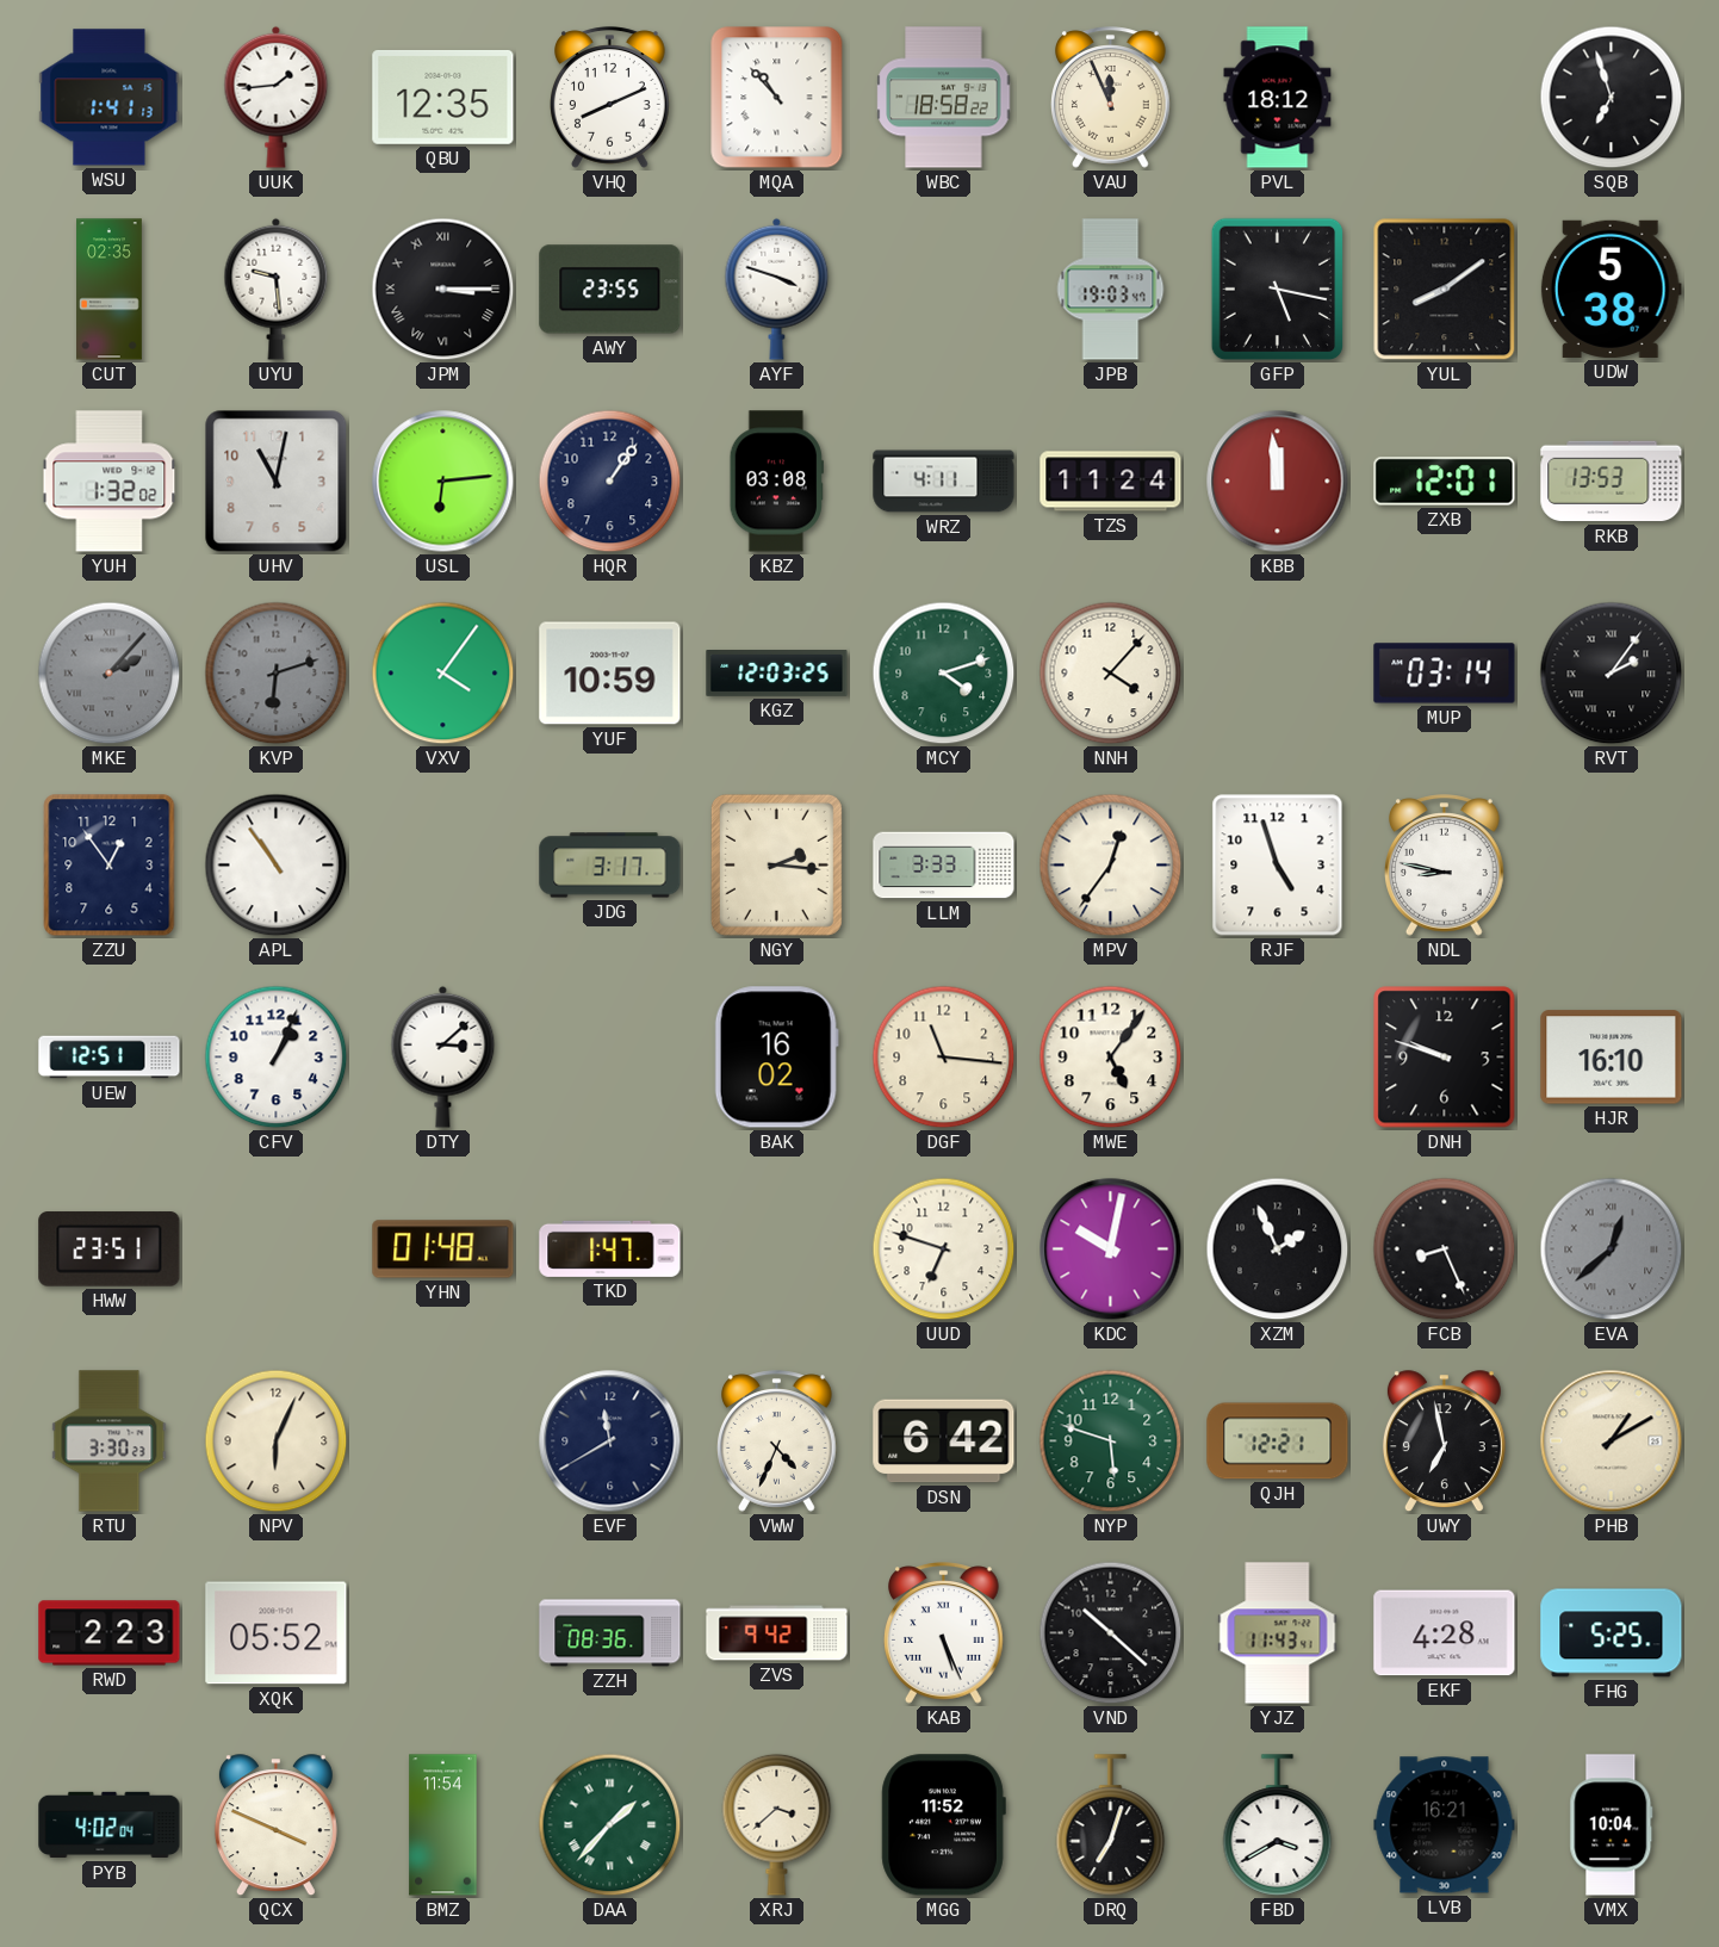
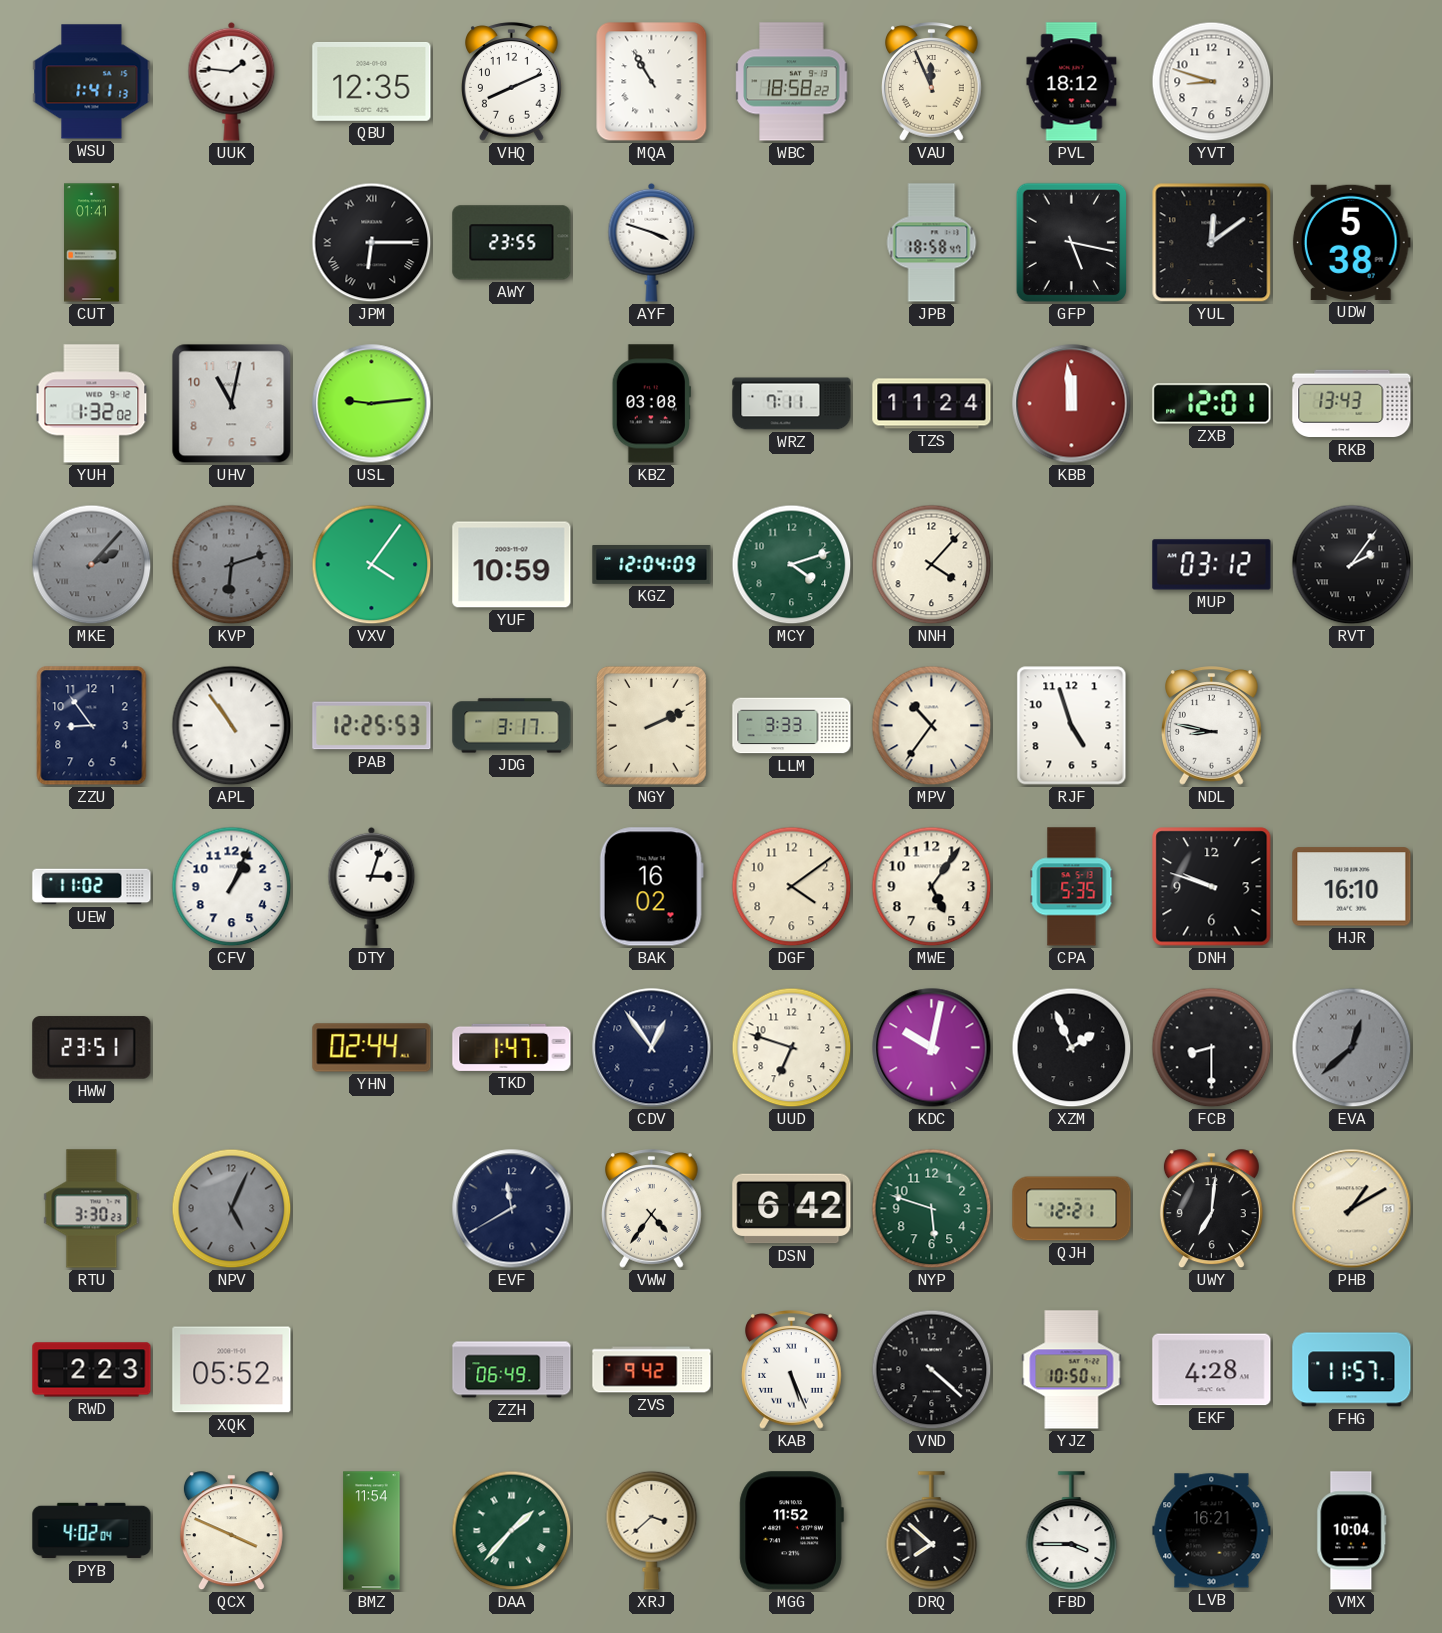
UUK: 1:44 -> 1:46 (232, 81)
MQA: 10:53 -> 10:55 (652, 82)
YVT: none -> 8:48 (1212, 82)
SQB: 6:57 -> none (1612, 98)
CUT: 02:35 -> 01:41 (92, 243)
UYU: 9:29 -> none (277, 289)
JPM: 3:15 -> 6:15 (372, 243)
JPB: 19:03 -> 18:58 (932, 243)
YUL: 8:09 -> 12:09 (1212, 243)
USL: 6:14 -> 9:14 (372, 404)
HQR: 1:06 -> none (610, 482)
WRZ: 4:11 -> 7:11 (792, 404)
RKB: 13:53 -> 13:43 (1352, 404)
KGZ: 12:03 -> 12:04 (652, 565)
MUP: 03:14 -> 03:12 (1212, 565)
ZZU: 12:54 -> 8:54 (92, 726)
PAB: none -> 12:25 (372, 726)
NGY: 2:16 -> 2:11 (651, 725)
MPV: 12:36 -> 10:36 (932, 726)
UEW: 12:51 -> 11:02 (92, 887)
DTY: 3:08 -> 3:03 (372, 886)
DGF: 11:16 -> 4:09 (792, 887)
CPA: none -> 5:35 (1072, 887)
YHN: 01:48 -> 02:44 (372, 1048)
CDV: none -> 12:54 (652, 1048)
FCB: 8:26 -> 8:30 (1212, 1048)
NPV: 6:04 -> 5:04 (232, 1209)
NPV dial: cream -> grey (232, 1209)
VWW: 4:34 -> 4:36 (652, 1209)
UWY: 6:58 -> 7:01 (1211, 1209)
ZZH: 08:36 -> 06:49 (512, 1370)
VND: 10:22 -> 4:22 (932, 1370)
YJZ: 11:43 -> 10:50 (1072, 1370)
FHG: 5:25 -> 11:57 (1352, 1370)
DRQ: 7:03 -> 7:52 (932, 1531)
FBD: 3:40 -> 3:45 (1072, 1531)
